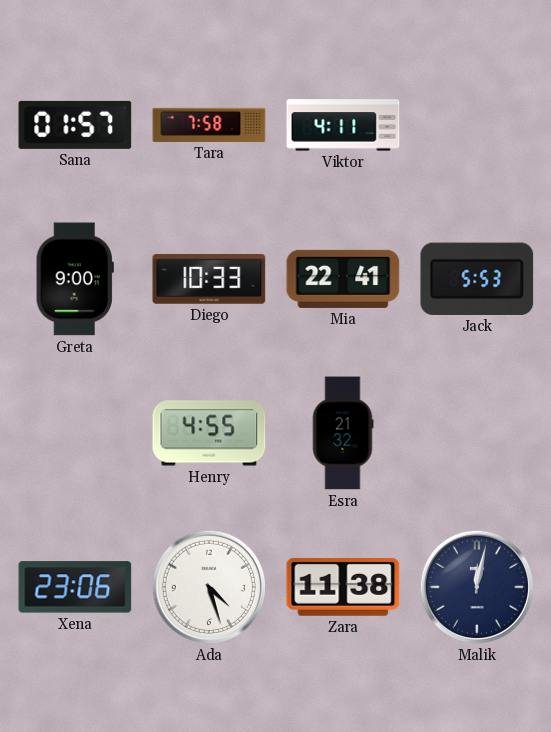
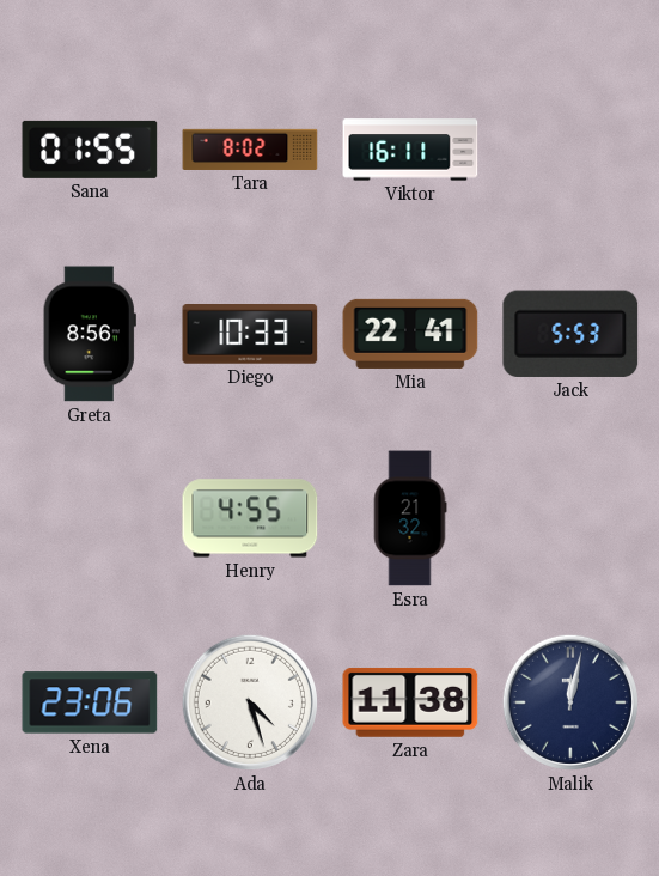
Sana: 01:57 -> 01:55 (90, 150)
Tara: 7:58 -> 8:02 (250, 150)
Viktor: 4:11 -> 16:11 (410, 150)
Greta: 9:00 -> 8:56 (90, 334)
